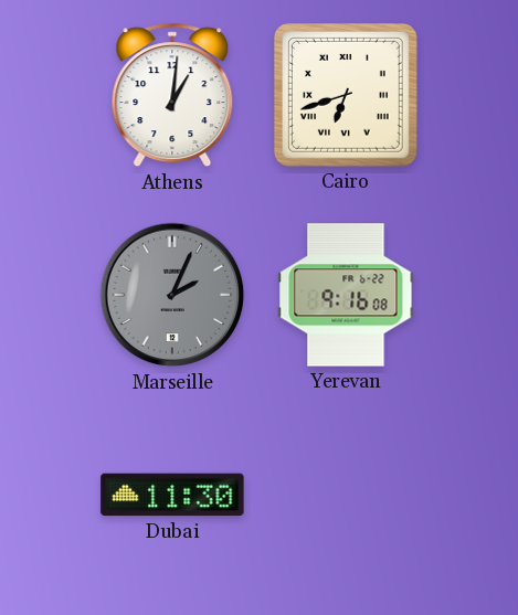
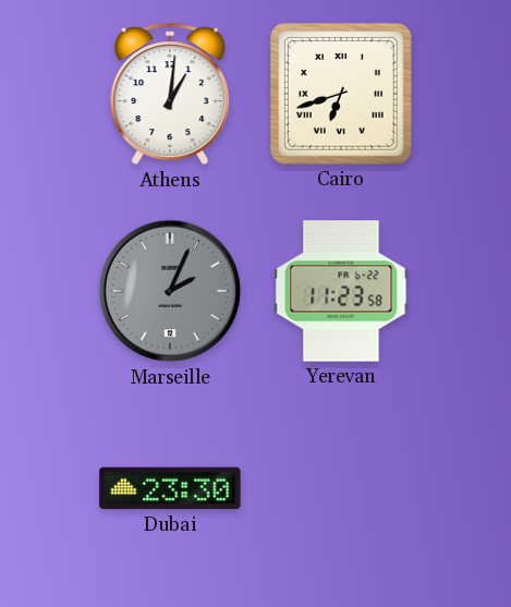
Yerevan: 9:16 -> 11:23 (341, 291)
Dubai: 11:30 -> 23:30 (170, 488)
